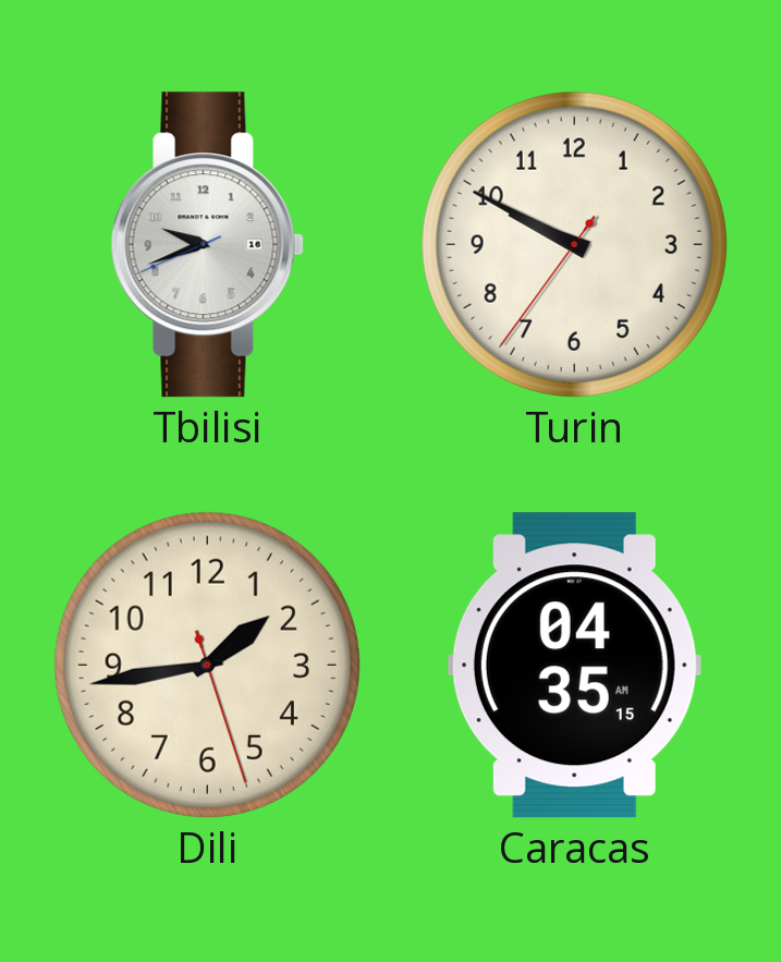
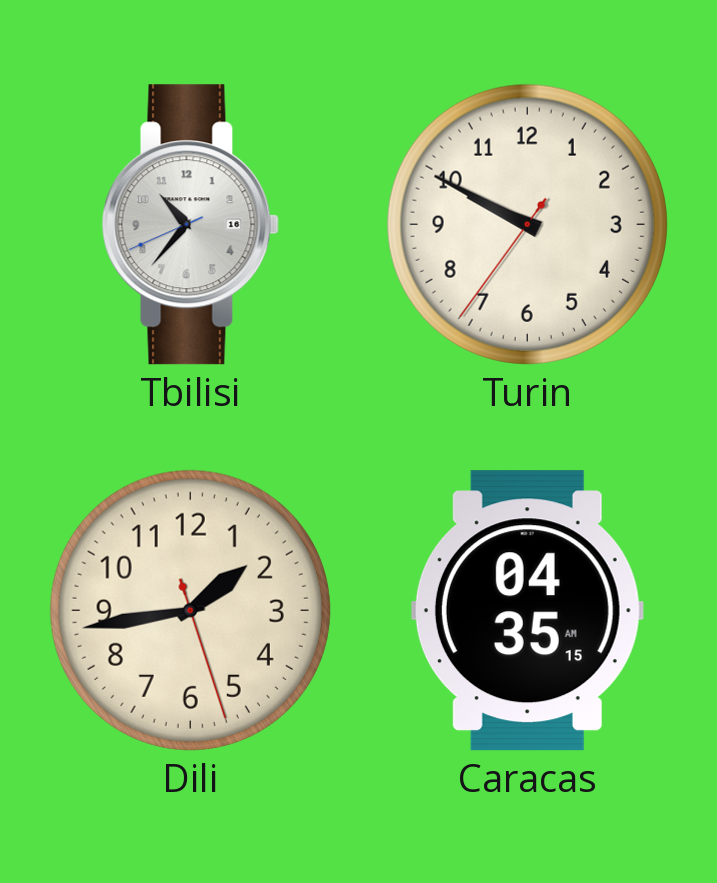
Tbilisi: 9:41 -> 10:36 (190, 225)
